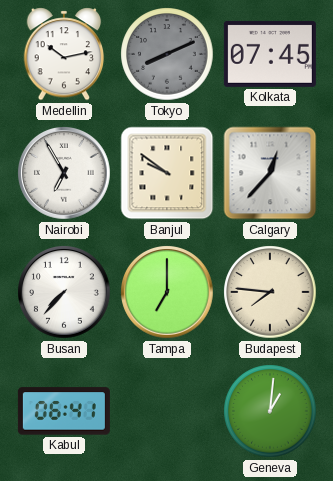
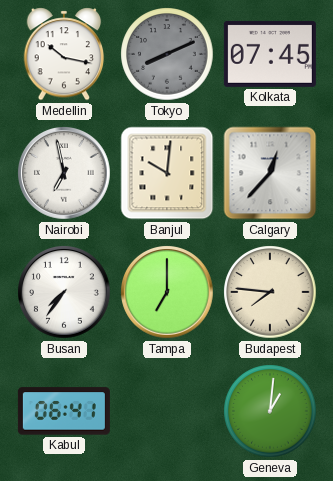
Medellin: 10:13 -> 10:17 (64, 54)
Nairobi: 6:55 -> 6:58 (65, 174)
Banjul: 9:51 -> 10:01 (167, 173)
Busan: 7:37 -> 7:36 (65, 293)
